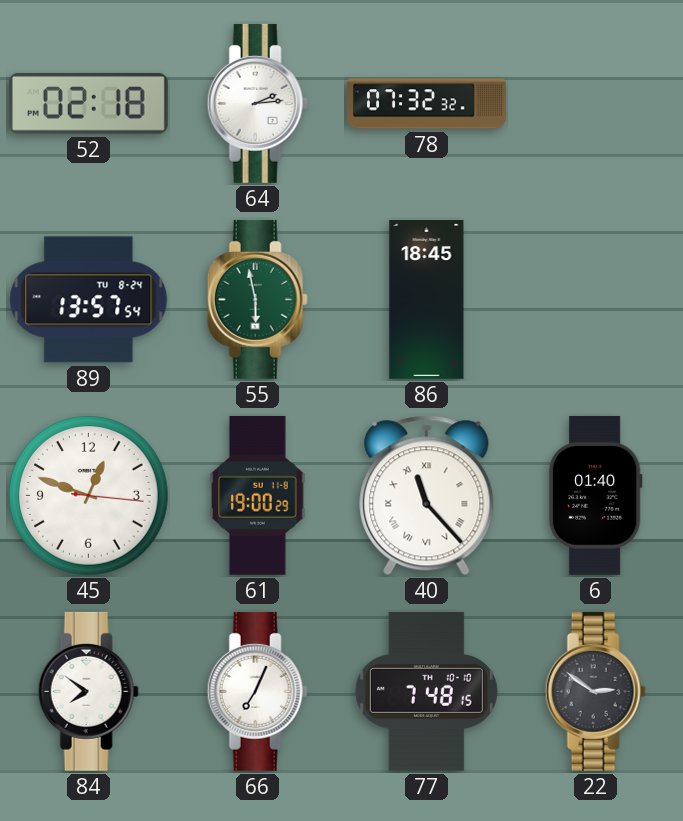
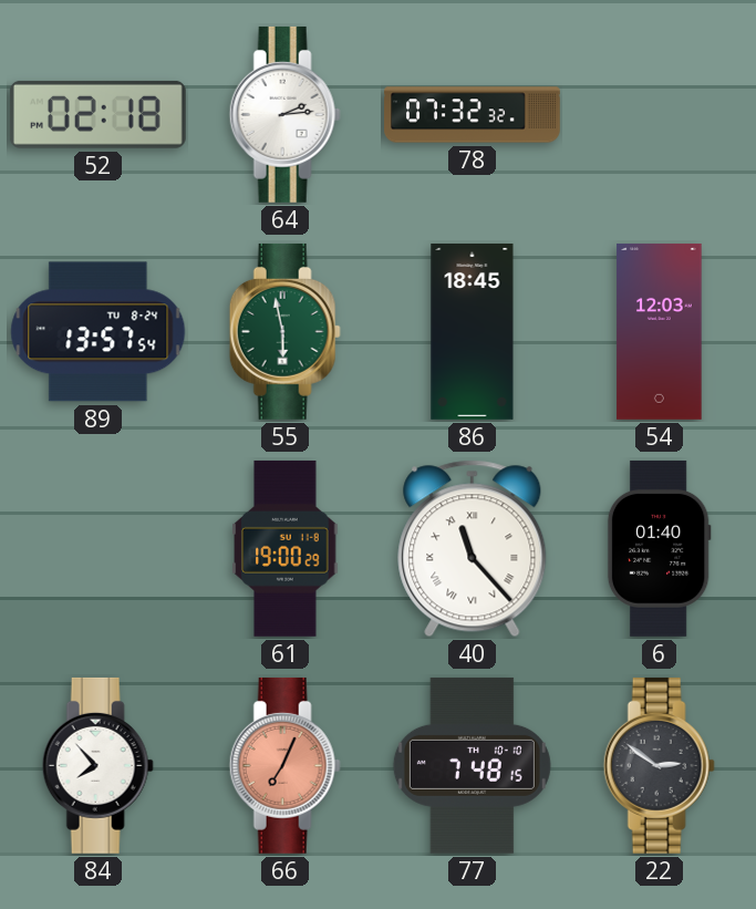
54: none -> 12:03 (660, 331)
45: 12:48 -> none (89, 496)
84: 7:51 -> 7:53 (97, 765)
66 dial: white -> salmon (284, 765)
